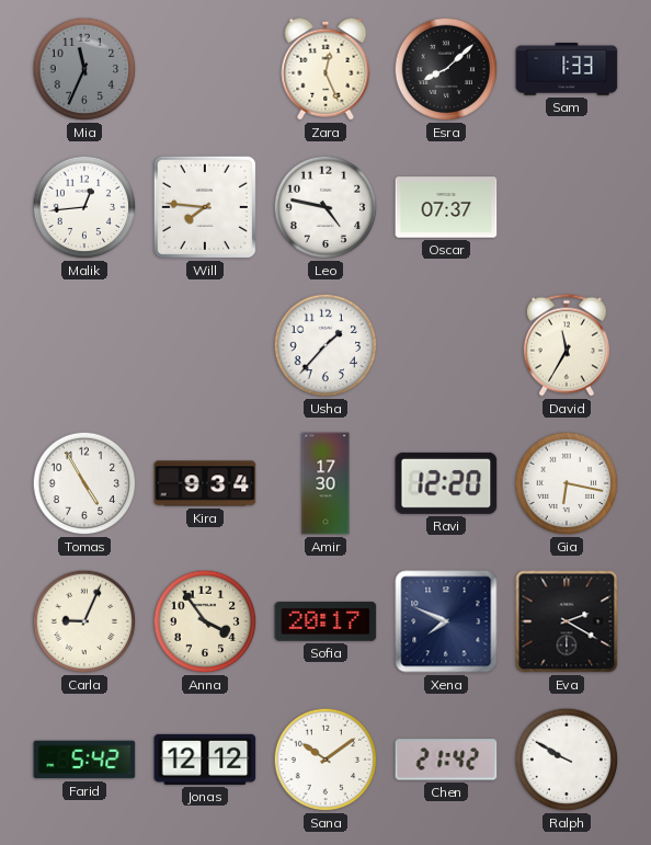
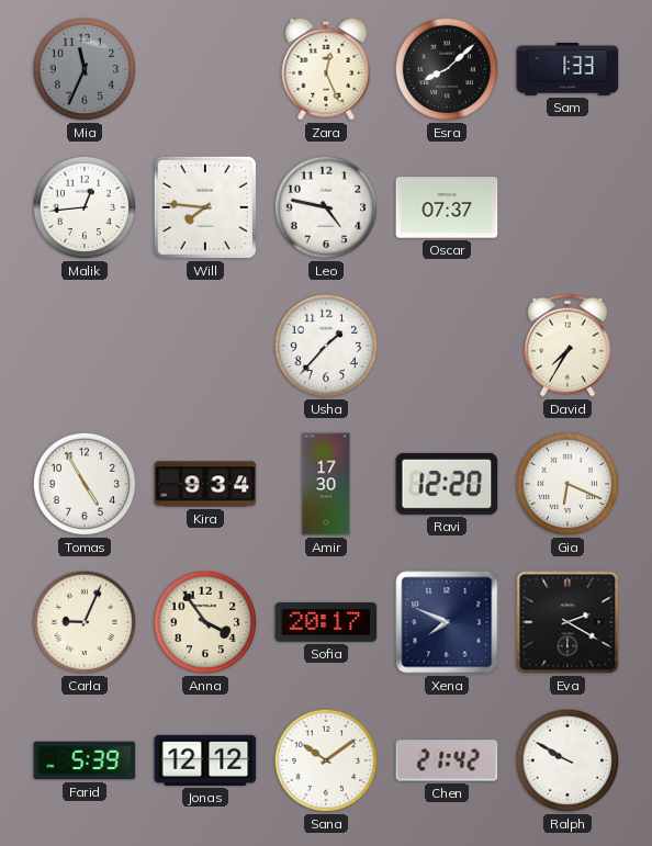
David: 11:35 -> 7:35 (567, 346)
Gia: 6:17 -> 6:19 (567, 484)
Farid: 5:42 -> 5:39 (85, 760)
